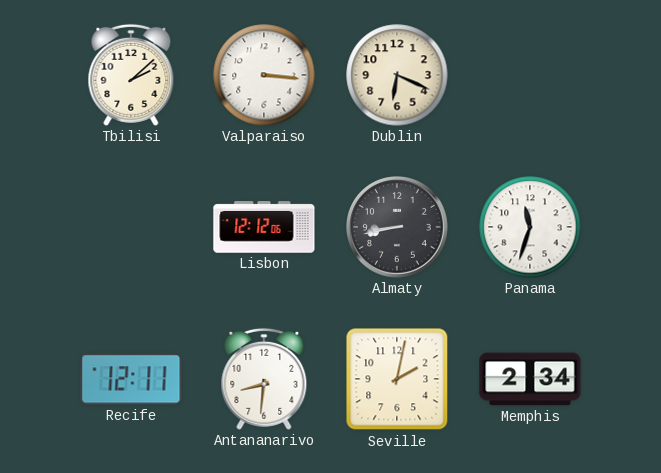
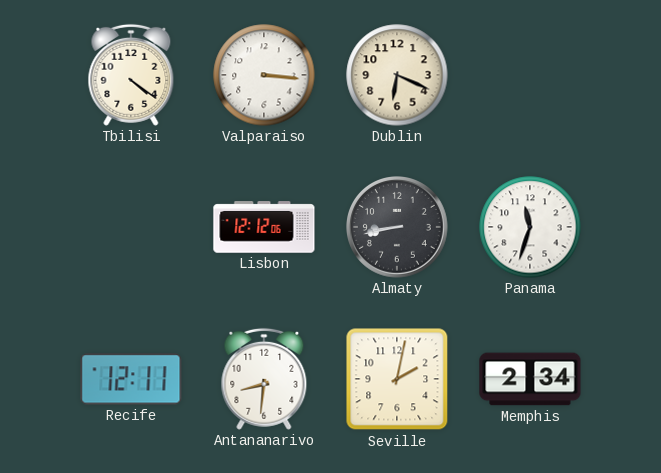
Tbilisi: 2:08 -> 4:21 (131, 75)
